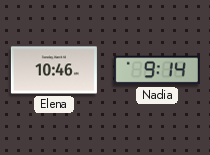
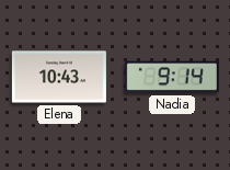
Elena: 10:46 -> 10:43 (59, 77)
